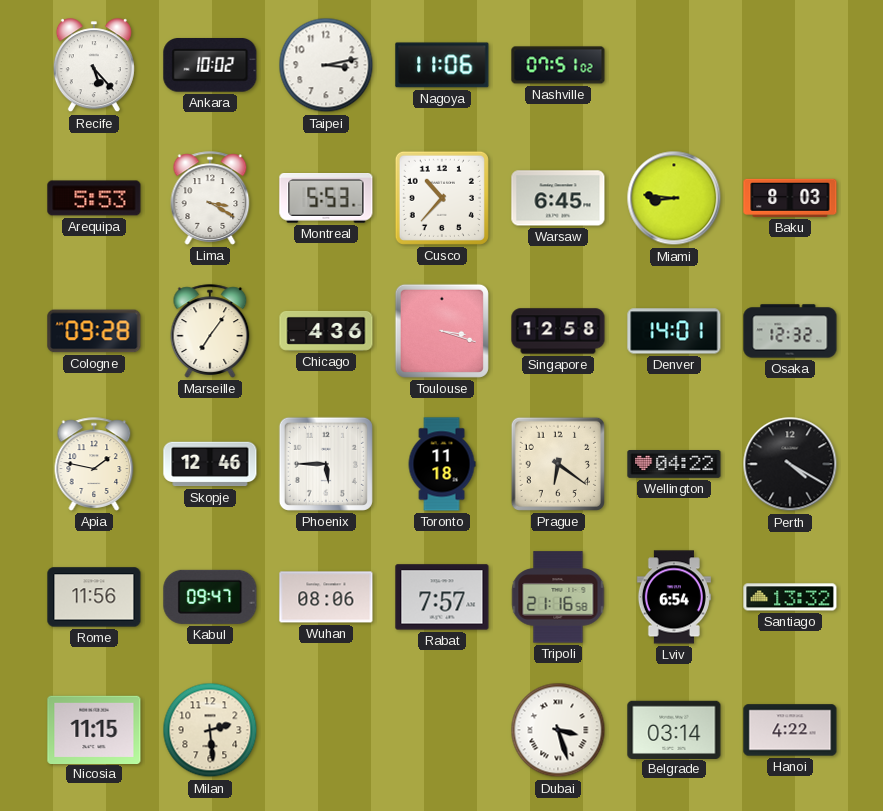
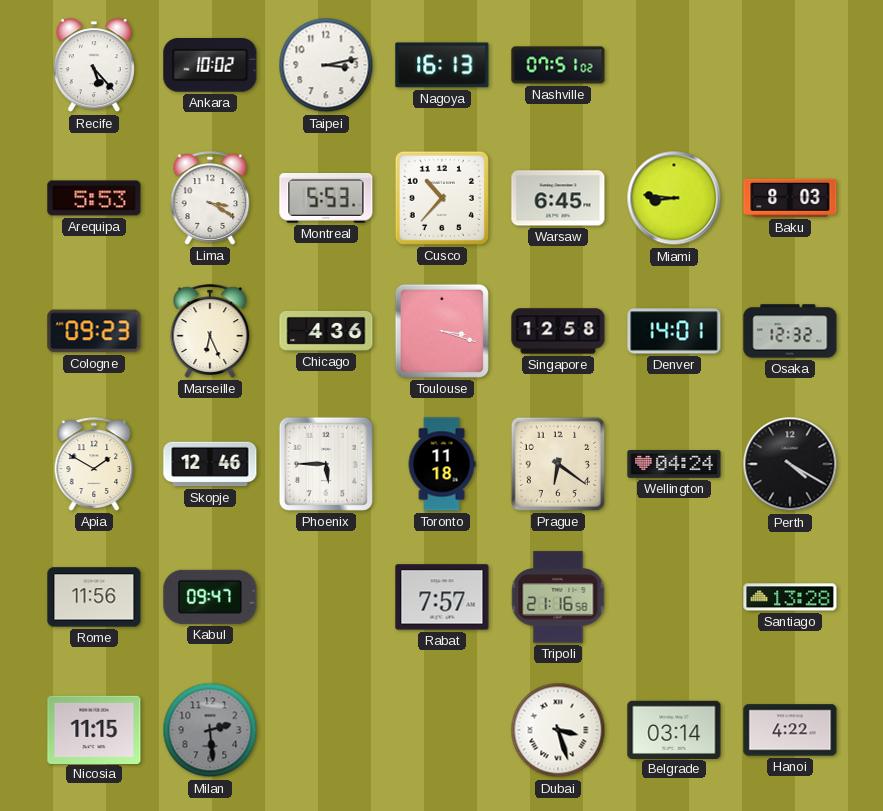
Nagoya: 11:06 -> 16:13 (442, 65)
Cologne: 09:28 -> 09:23 (94, 331)
Marseille: 7:06 -> 6:26 (210, 331)
Apia: 1:47 -> 1:50 (94, 464)
Wellington: 04:22 -> 04:24 (674, 465)
Wuhan: 08:06 -> none (326, 597)
Lviv: 6:54 -> none (674, 597)
Santiago: 13:32 -> 13:28 (790, 597)
Milan dial: cream -> grey (210, 730)
